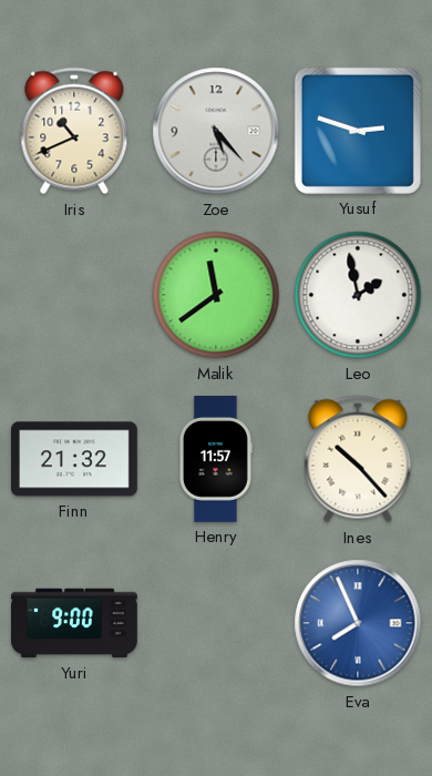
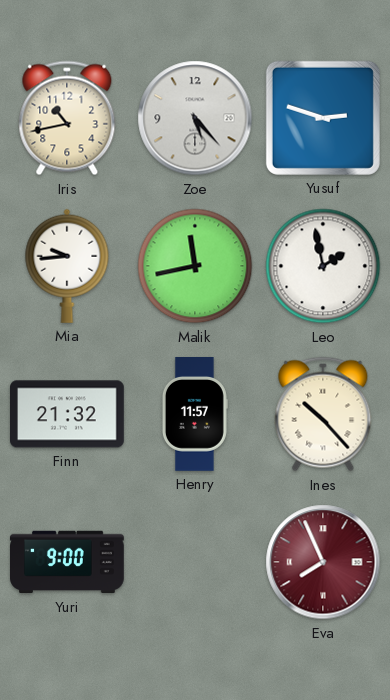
Iris: 10:41 -> 10:43 (67, 118)
Mia: none -> 9:44 (67, 266)
Malik: 11:39 -> 11:43 (195, 266)
Eva dial: blue -> burgundy (323, 562)
